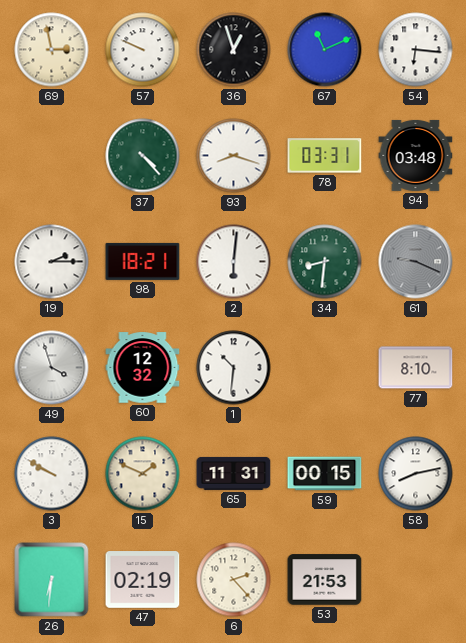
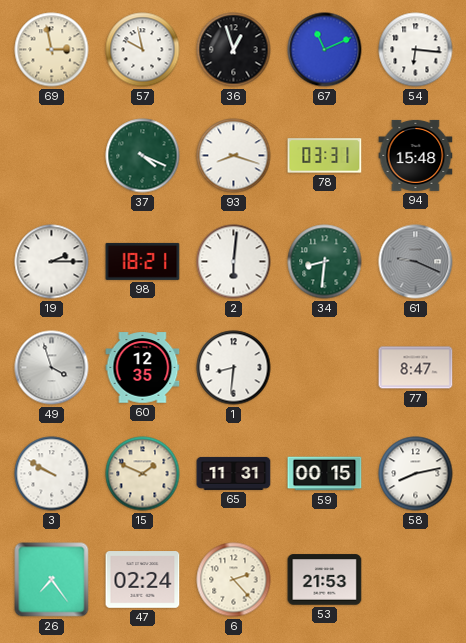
57: 9:49 -> 9:58 (143, 50)
37: 4:23 -> 4:19 (143, 156)
94: 03:48 -> 15:48 (416, 155)
60: 12:32 -> 12:35 (143, 368)
1: 10:31 -> 8:31 (234, 368)
77: 8:10 -> 8:47 (416, 368)
26: 6:31 -> 7:24 (52, 580)
47: 02:19 -> 02:24 (143, 580)
